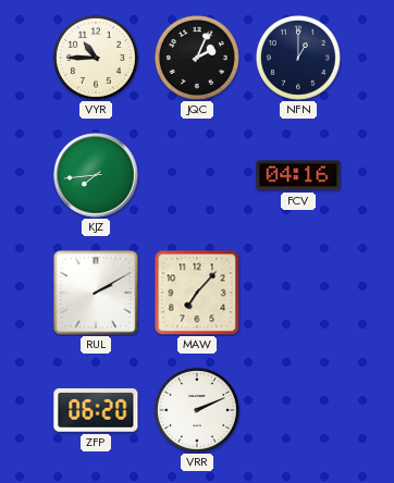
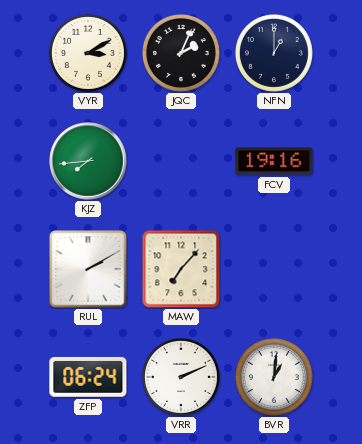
VYR: 10:45 -> 3:10 (88, 53)
FCV: 04:16 -> 19:16 (274, 161)
ZFP: 06:20 -> 06:24 (88, 377)
BVR: none -> 1:01 (274, 377)
